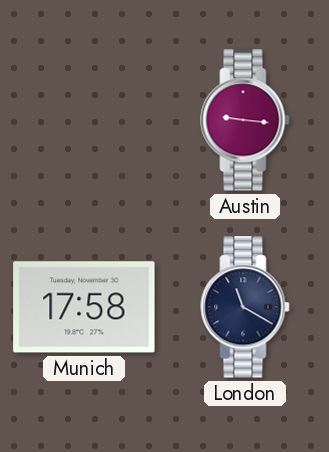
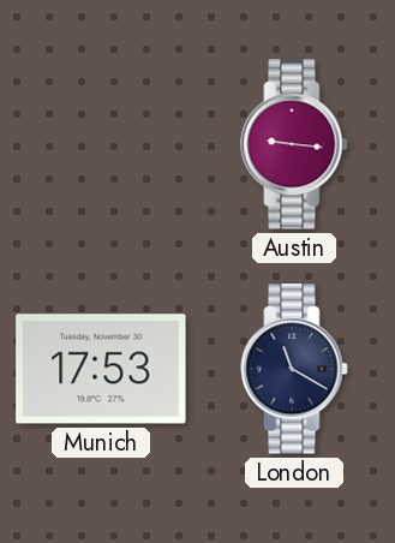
Munich: 17:58 -> 17:53 (101, 369)
